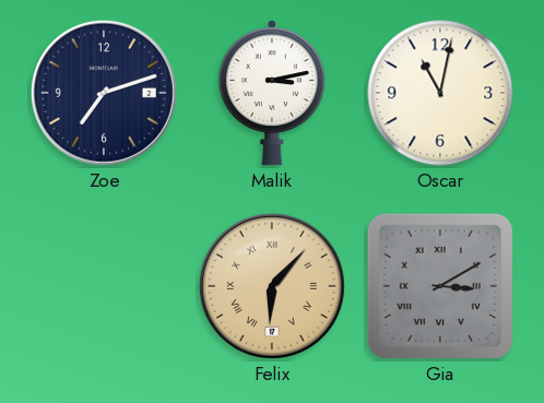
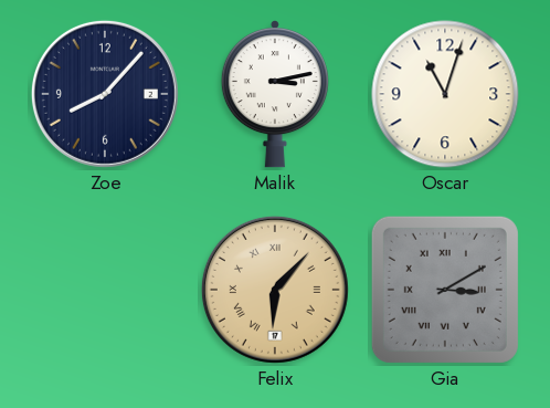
Zoe: 7:12 -> 8:07 (105, 94)
Oscar: 11:02 -> 11:03 (445, 94)
